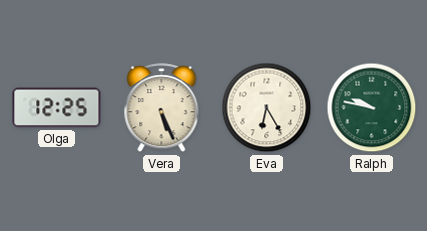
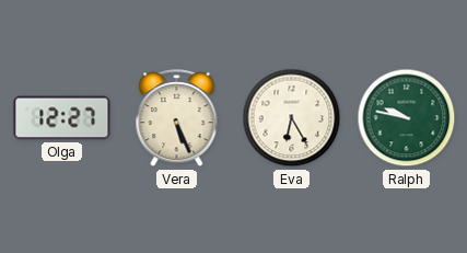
Olga: 12:25 -> 12:27 (62, 118)
